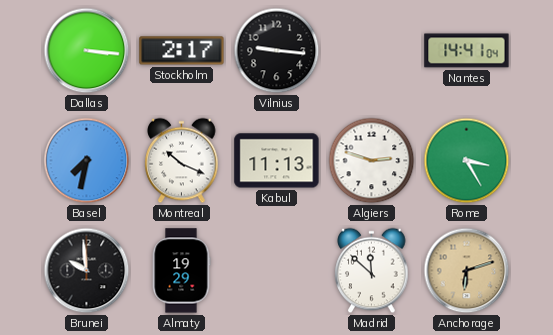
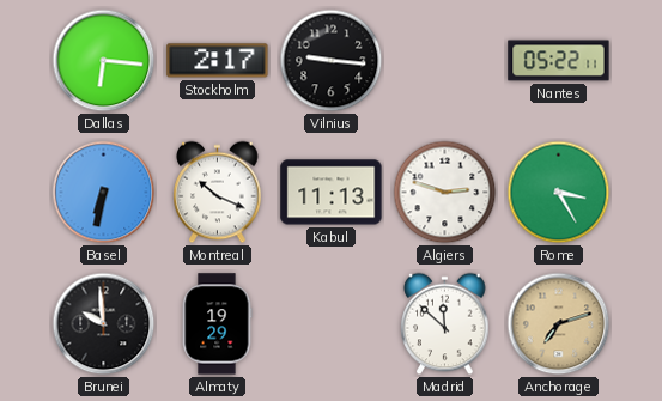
Dallas: 3:16 -> 6:16 (104, 61)
Nantes: 14:41 -> 05:22 (559, 61)
Basel: 7:32 -> 6:32 (104, 193)
Anchorage: 6:12 -> 7:12 (559, 324)
